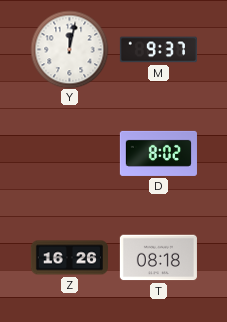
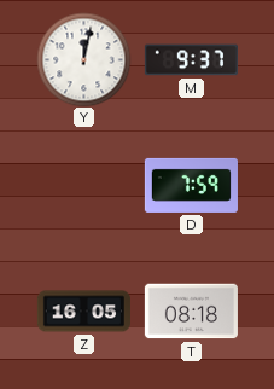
D: 8:02 -> 7:59 (191, 185)
Z: 16:26 -> 16:05 (83, 312)
